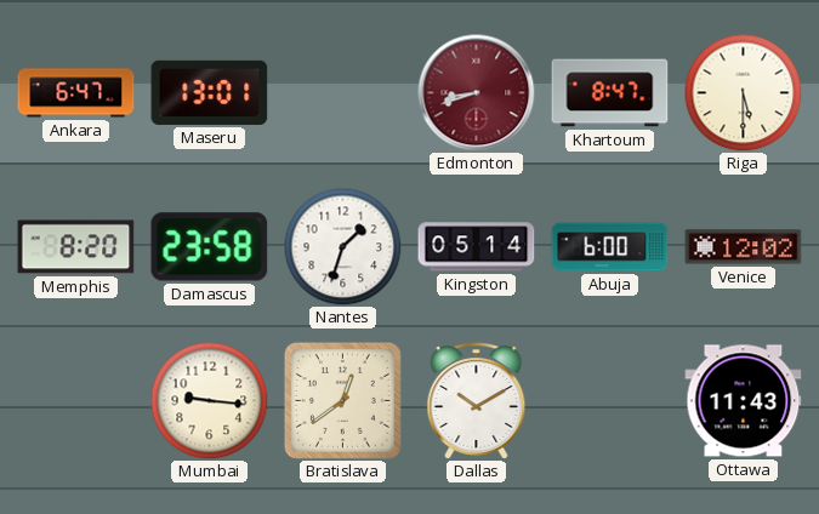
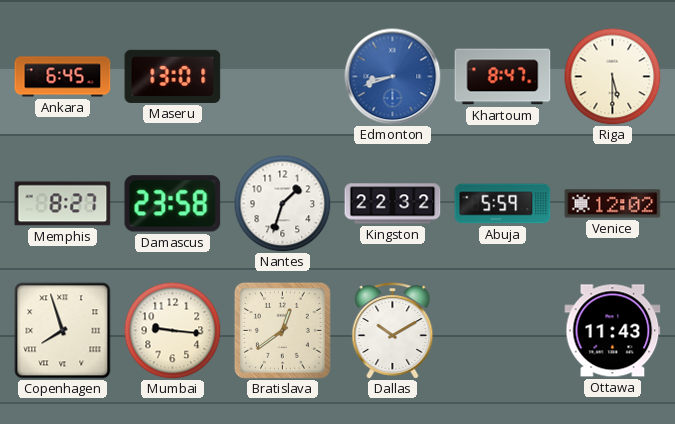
Ankara: 6:47 -> 6:45 (63, 77)
Edmonton dial: burgundy -> blue (393, 77)
Memphis: 8:20 -> 8:27 (63, 204)
Kingston: 05:14 -> 22:32 (393, 204)
Abuja: 6:00 -> 5:59 (503, 204)
Copenhagen: none -> 7:57 (63, 331)
